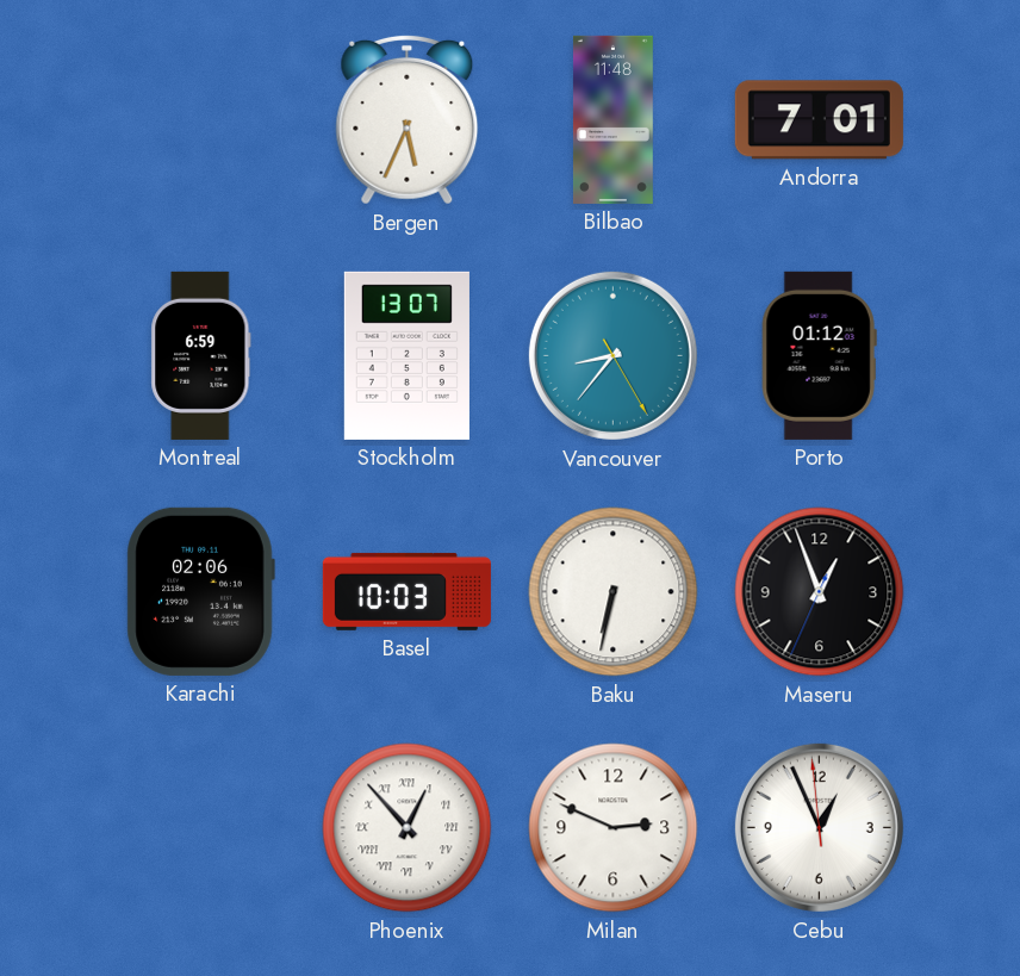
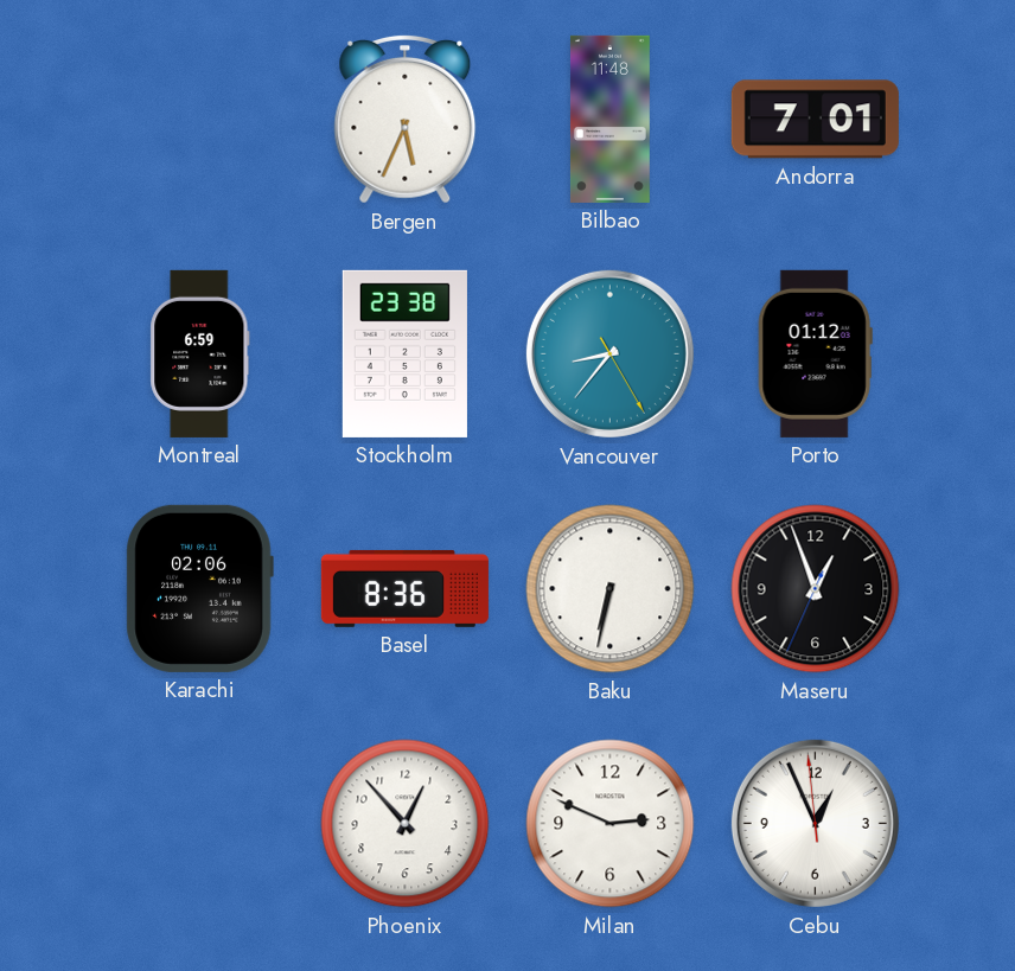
Stockholm: 13:07 -> 23:38 (404, 353)
Basel: 10:03 -> 8:36 (404, 588)
Phoenix numerals: Roman -> Arabic (406, 824)
